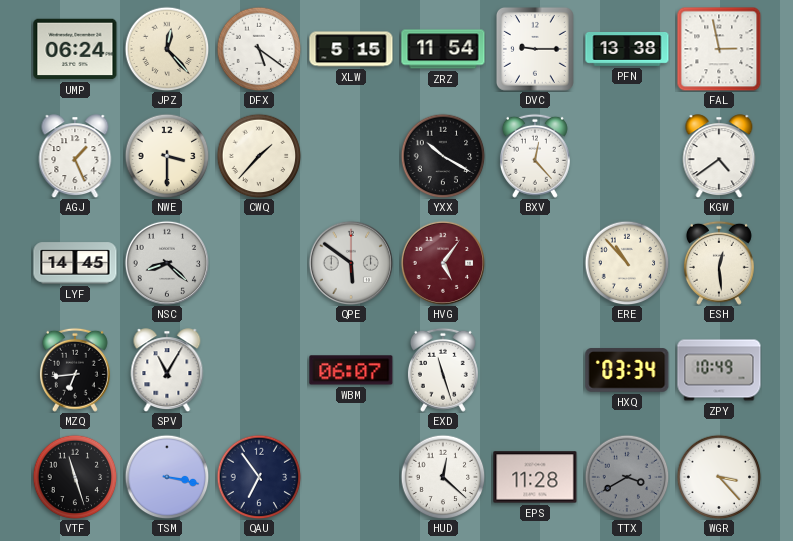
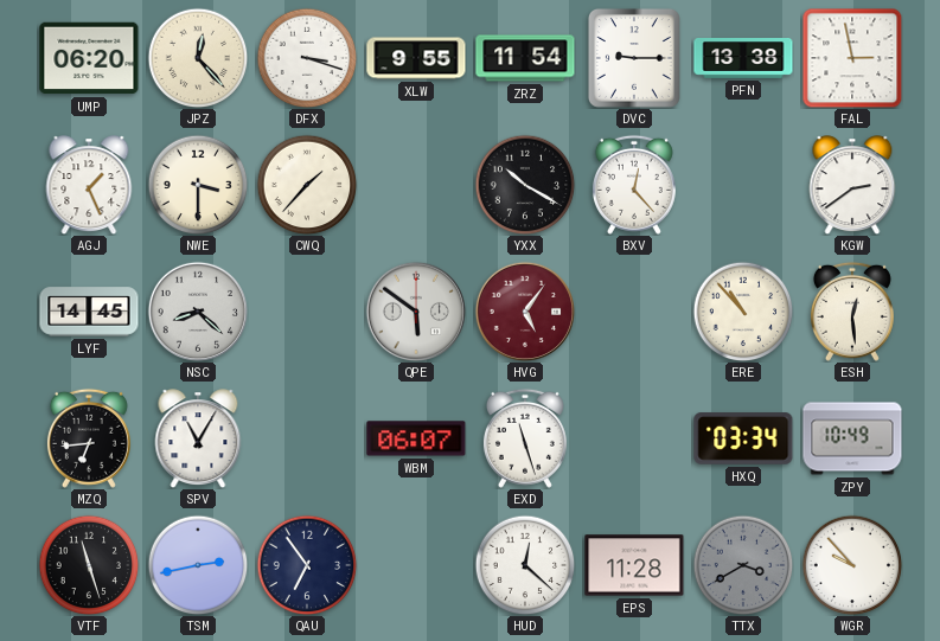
UMP: 06:24 -> 06:20 (89, 58)
DFX: 5:21 -> 3:18 (307, 58)
XLW: 5:15 -> 9:55 (416, 58)
KGW: 4:39 -> 2:39 (852, 185)
TSM: 3:17 -> 2:43 (198, 565)
WGR: 3:23 -> 9:53 (852, 565)
